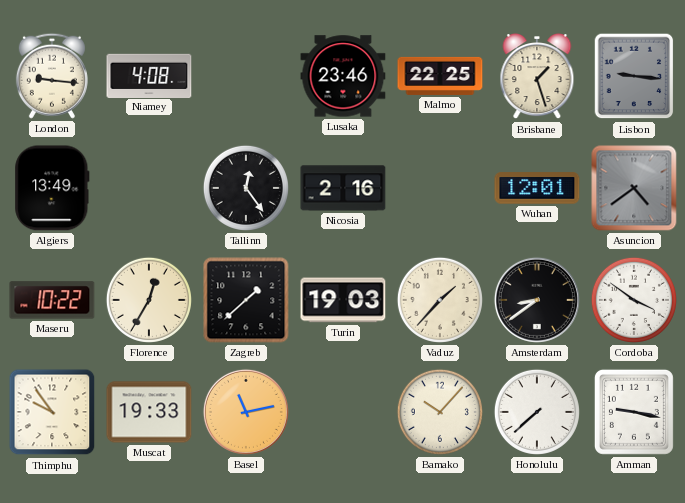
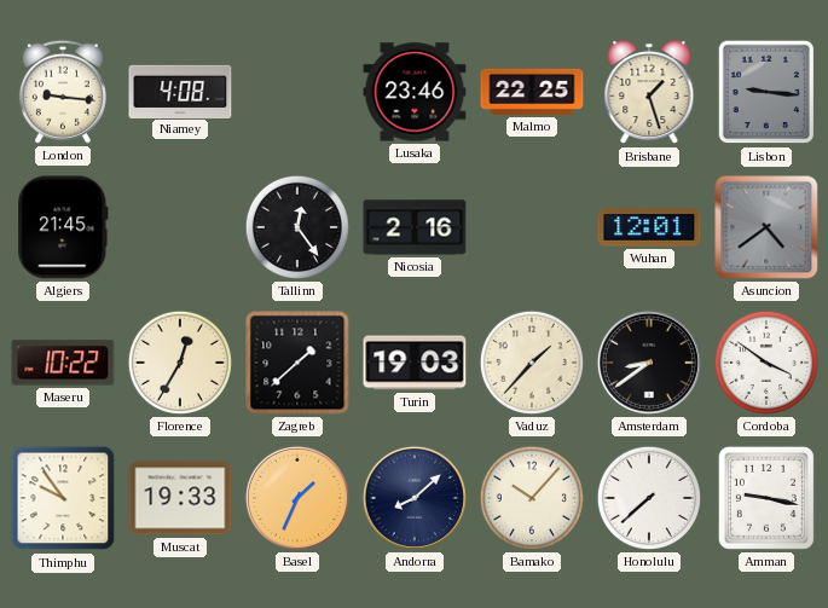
Algiers: 13:49 -> 21:45 (63, 227)
Basel: 11:13 -> 1:34 (297, 498)
Andorra: none -> 8:08 (415, 498)
